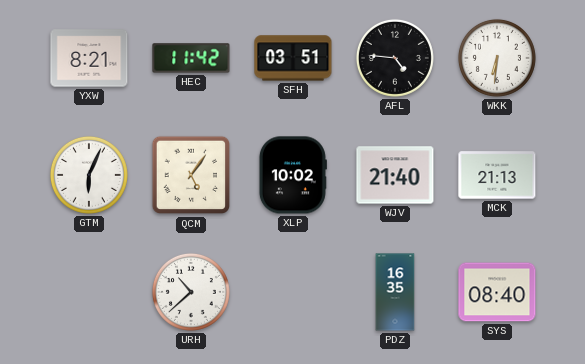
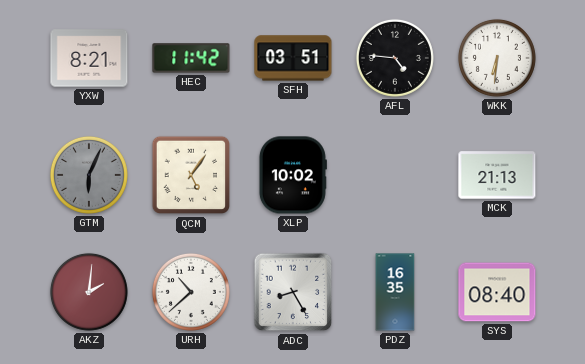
GTM dial: white -> grey (89, 175)
WJV: 21:40 -> none (395, 175)
AKZ: none -> 2:01 (89, 292)
ADC: none -> 8:25 (293, 292)
